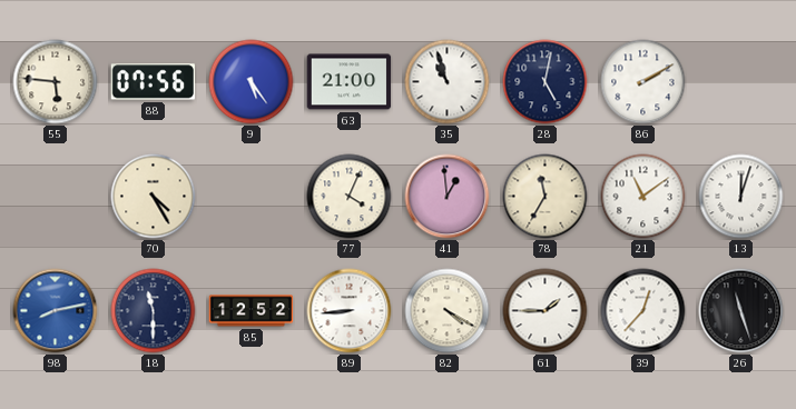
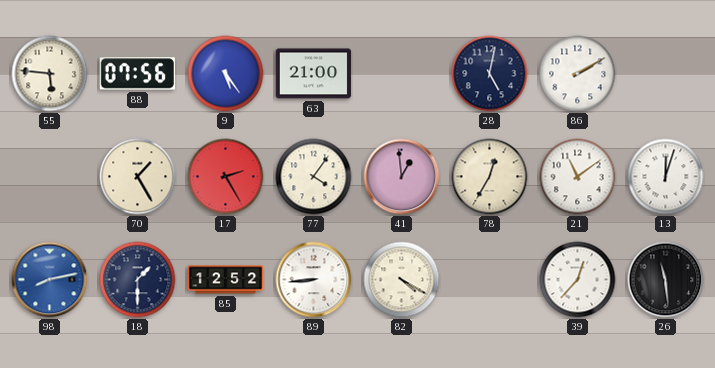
35: 10:57 -> none (448, 82)
70: 4:25 -> 1:25 (138, 177)
17: none -> 2:25 (226, 177)
77: 4:04 -> 4:06 (314, 177)
78: 11:35 -> 12:35 (490, 177)
18: 11:30 -> 1:30 (138, 280)
61: 1:45 -> none (546, 311)
26: 11:27 -> 11:29 (666, 280)
